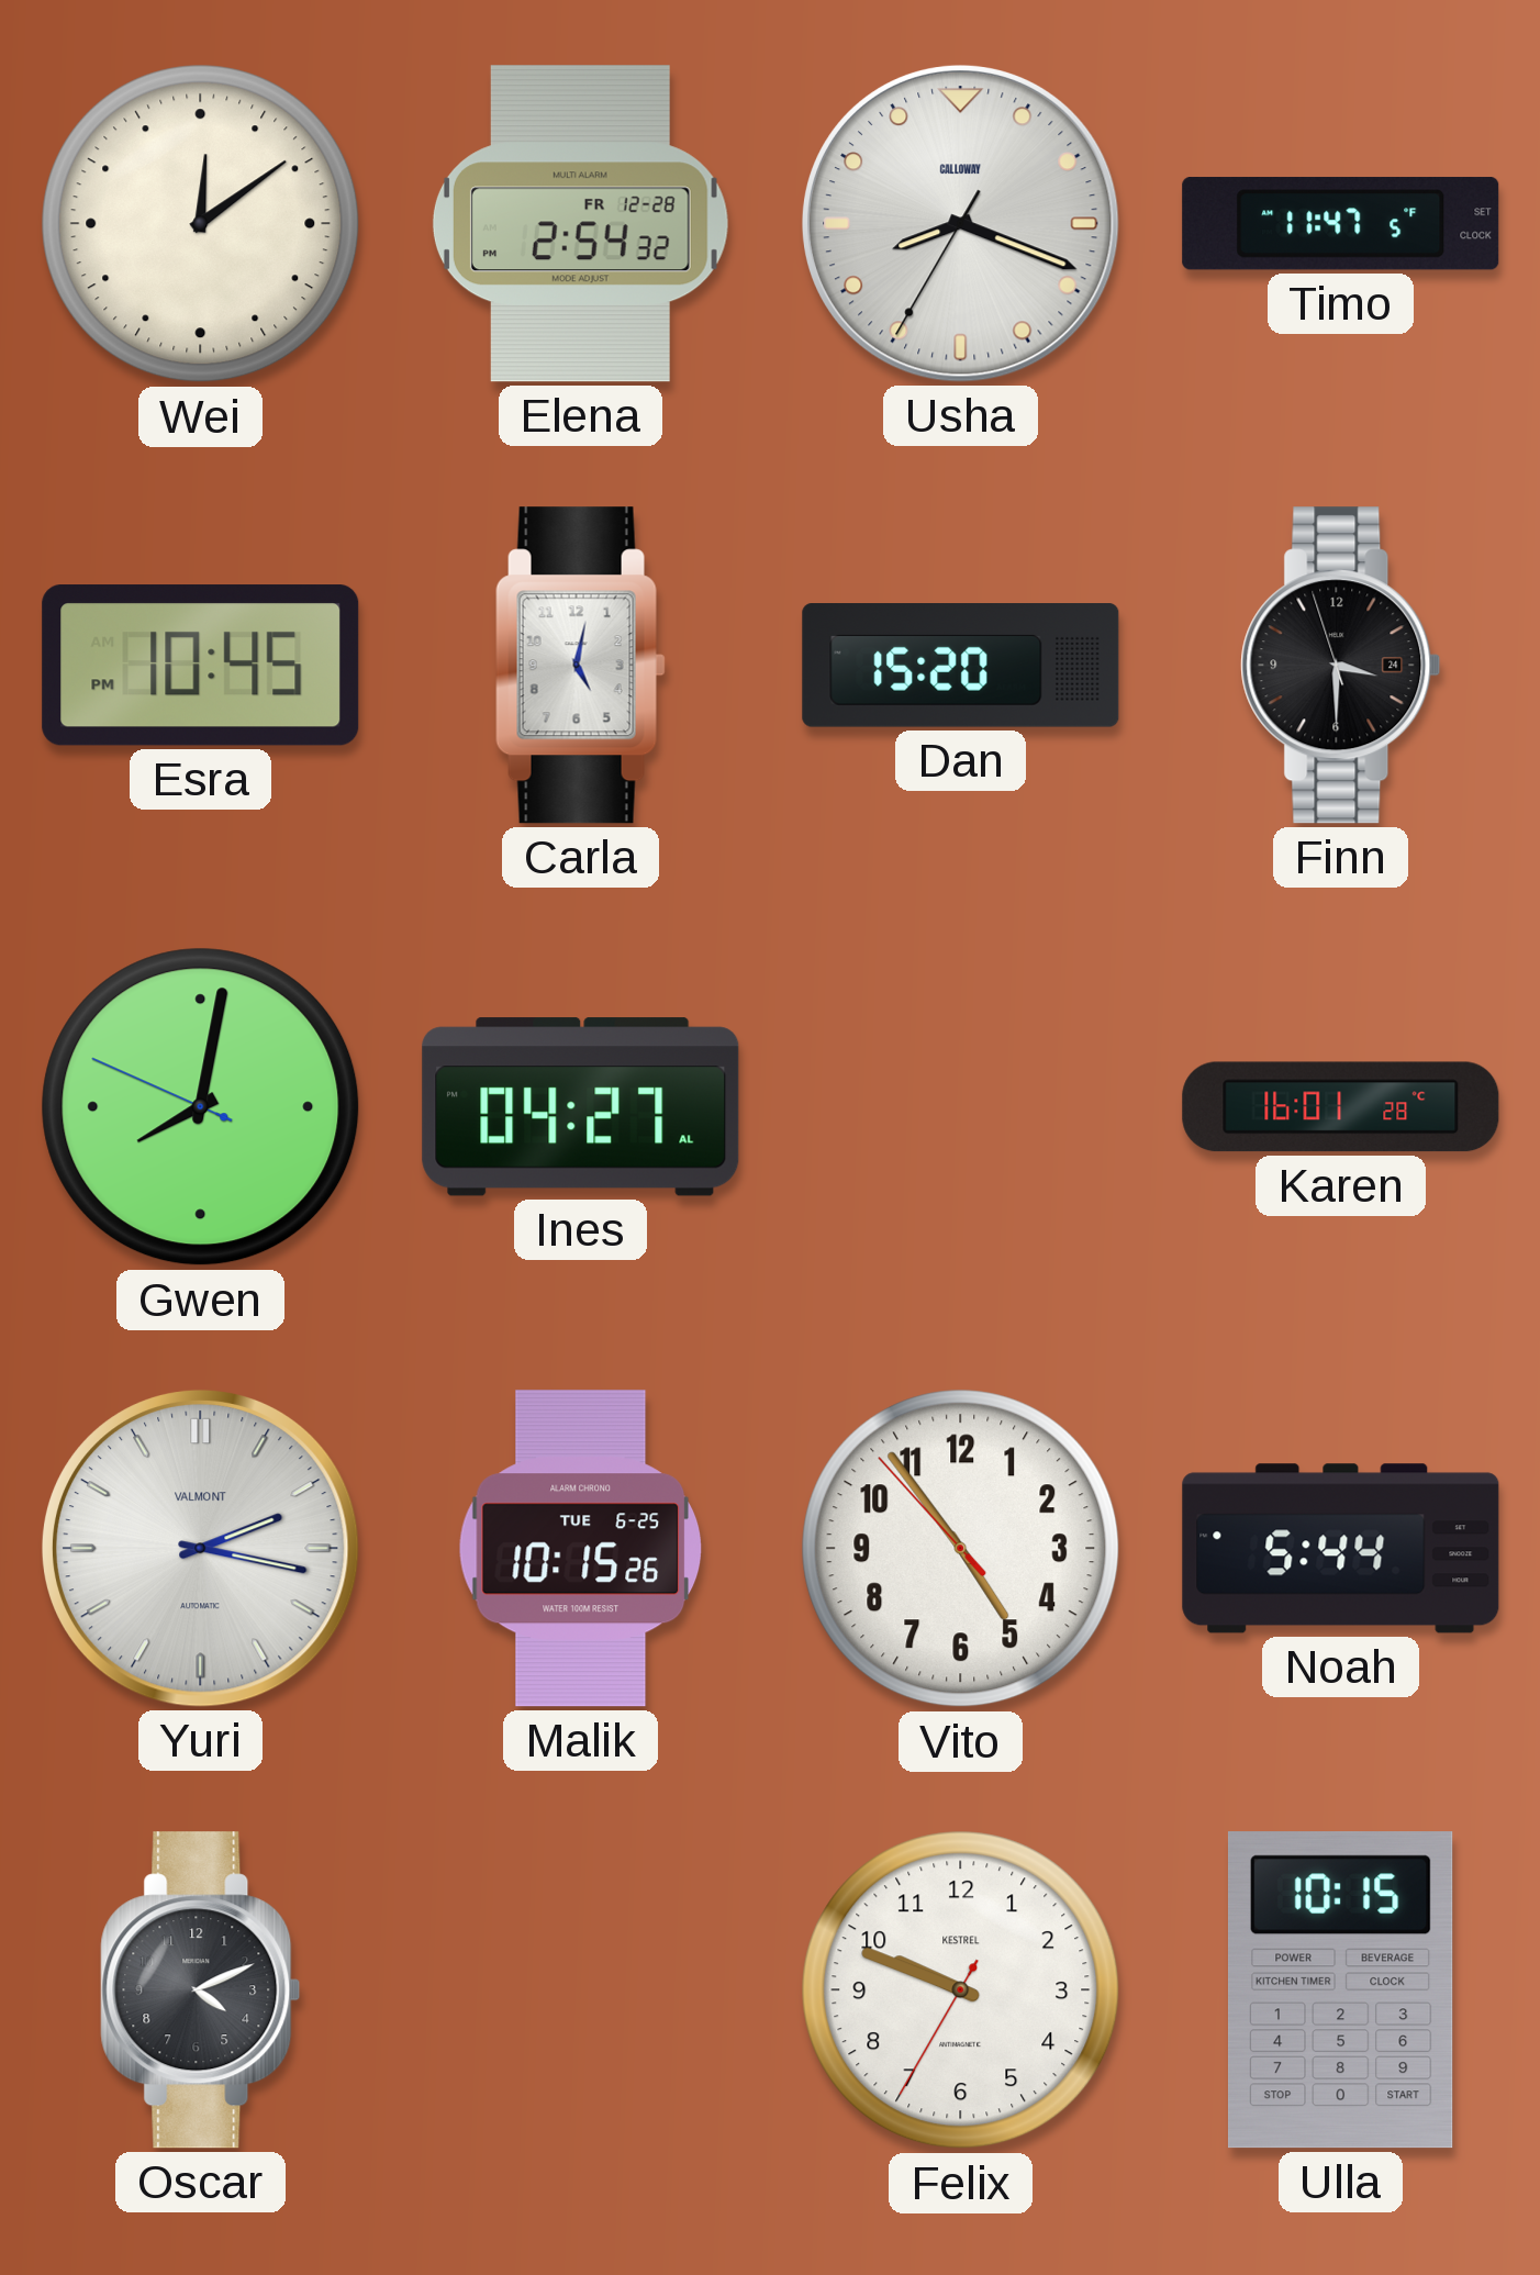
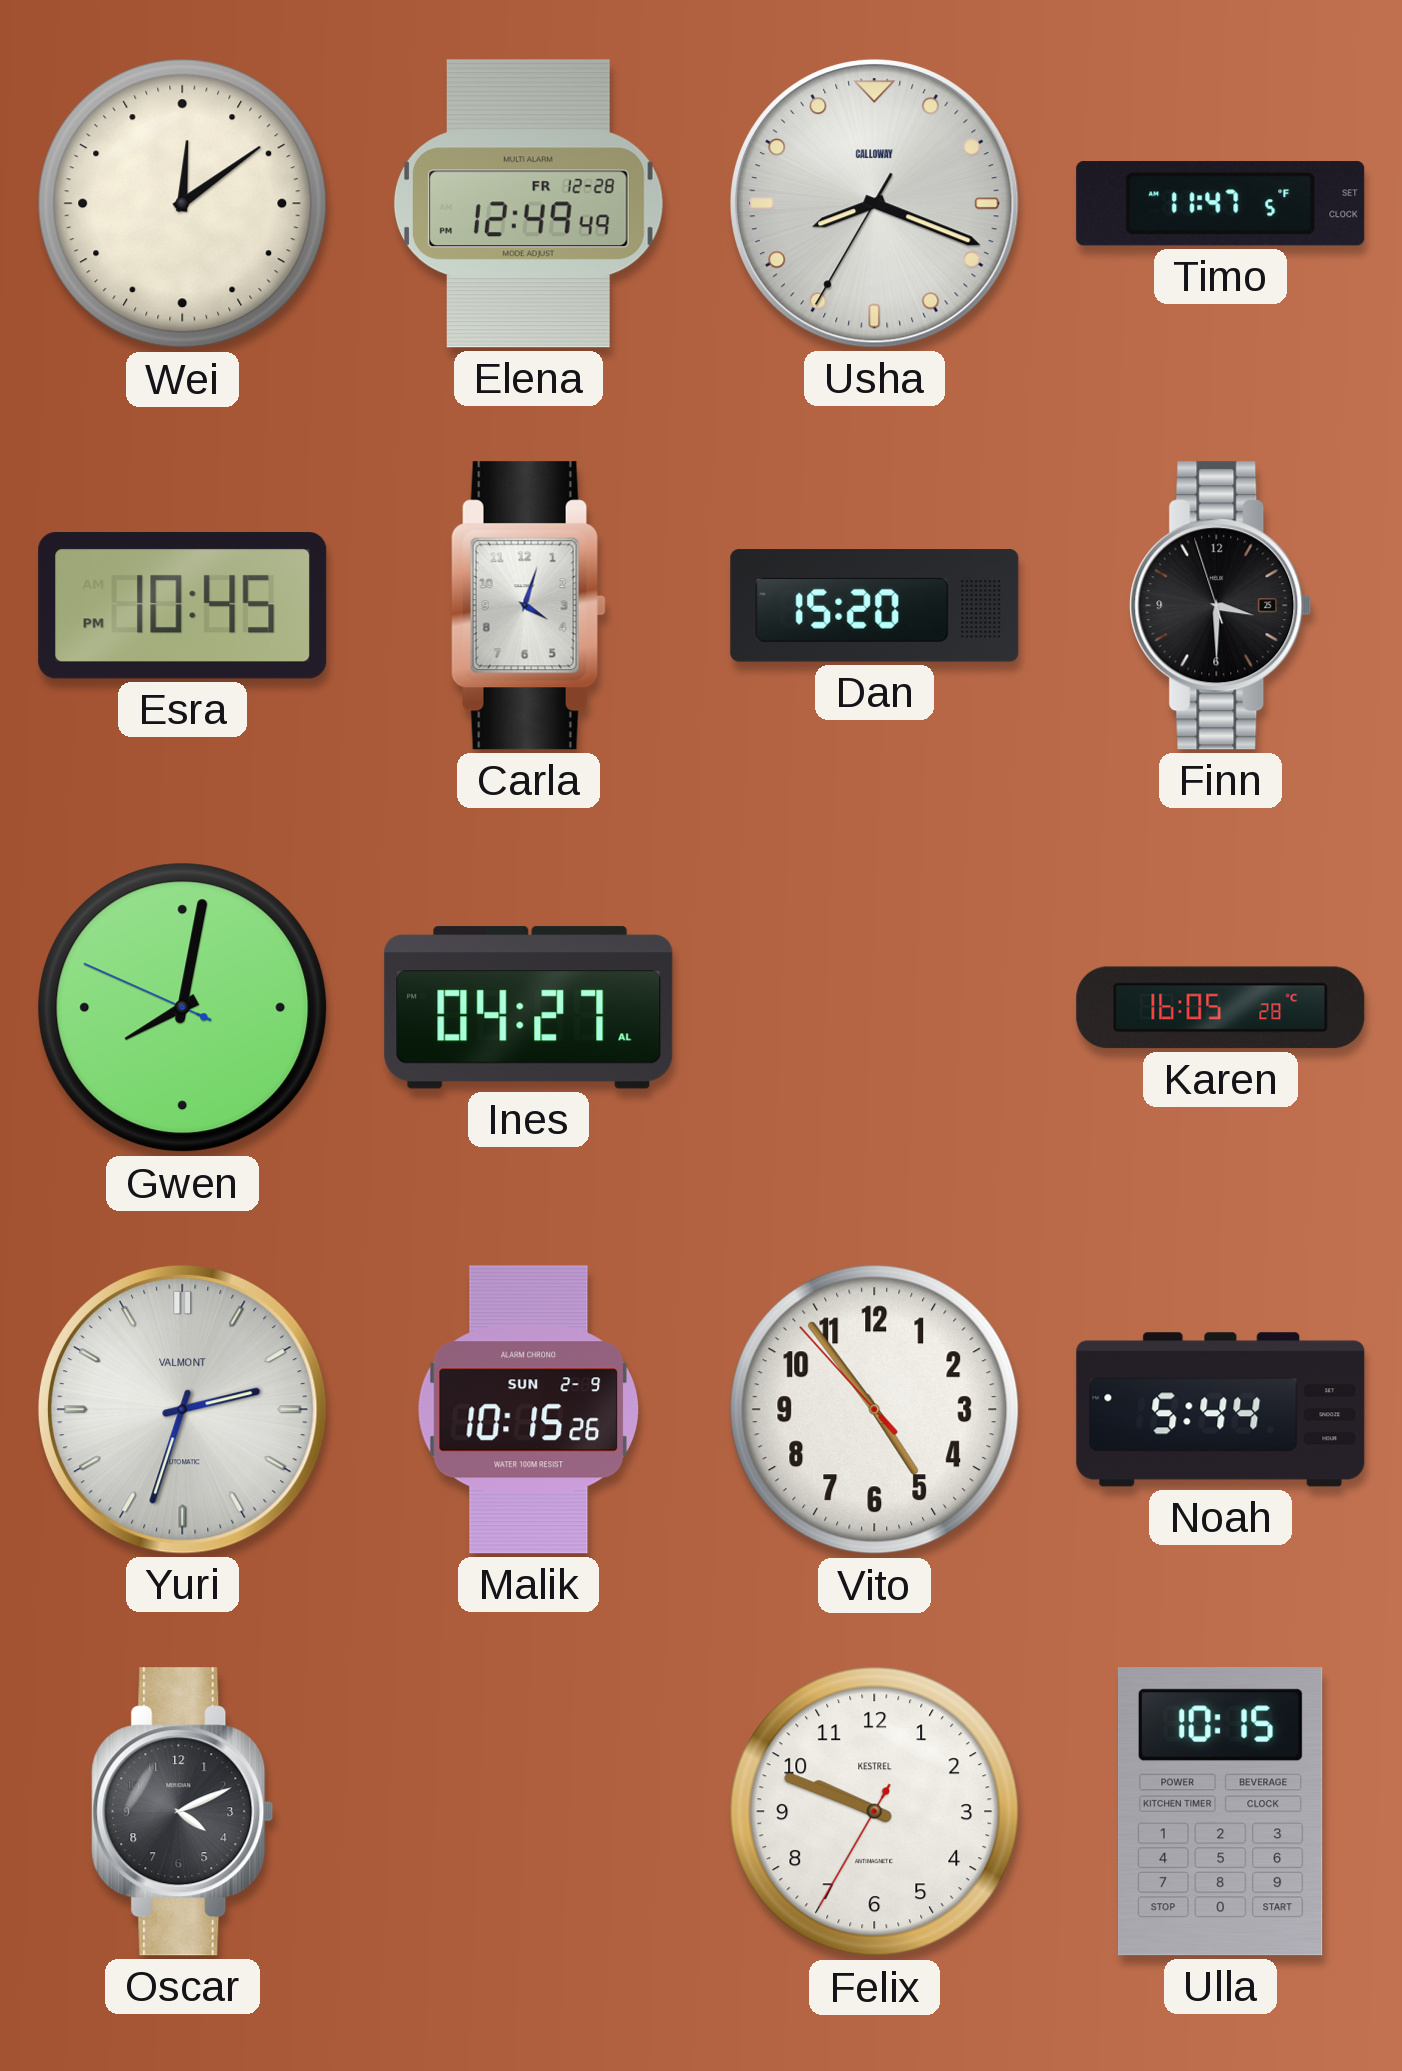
Elena: 2:54 -> 12:49 (528, 204)
Carla: 5:02 -> 4:03 (528, 606)
Finn date: 24 -> 25 (1221, 606)
Karen: 16:01 -> 16:05 (1221, 1008)
Yuri: 2:17 -> 2:33 (182, 1409)
Malik date: TUE 6-25 -> SUN 2-9 (528, 1410)
